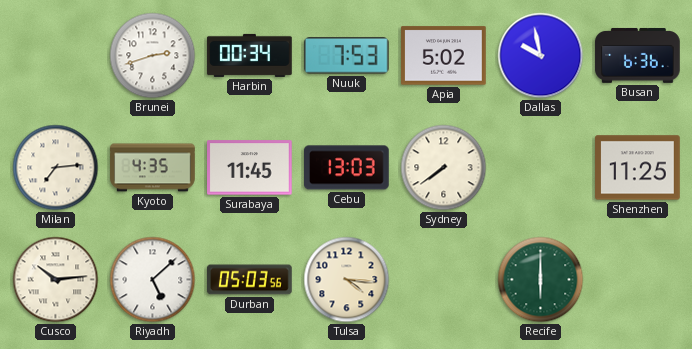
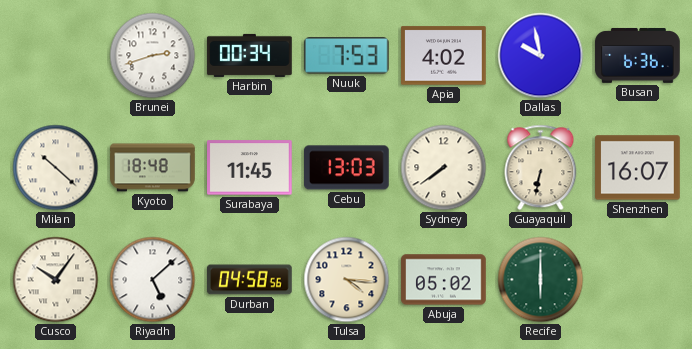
Apia: 5:02 -> 4:02 (444, 56)
Milan: 7:14 -> 10:22 (56, 168)
Kyoto: 4:35 -> 18:48 (153, 168)
Guayaquil: none -> 6:32 (541, 168)
Shenzhen: 11:25 -> 16:07 (638, 168)
Cusco: 10:14 -> 10:06 (56, 280)
Durban: 05:03 -> 04:58 (250, 280)
Abuja: none -> 05:02 (444, 280)
